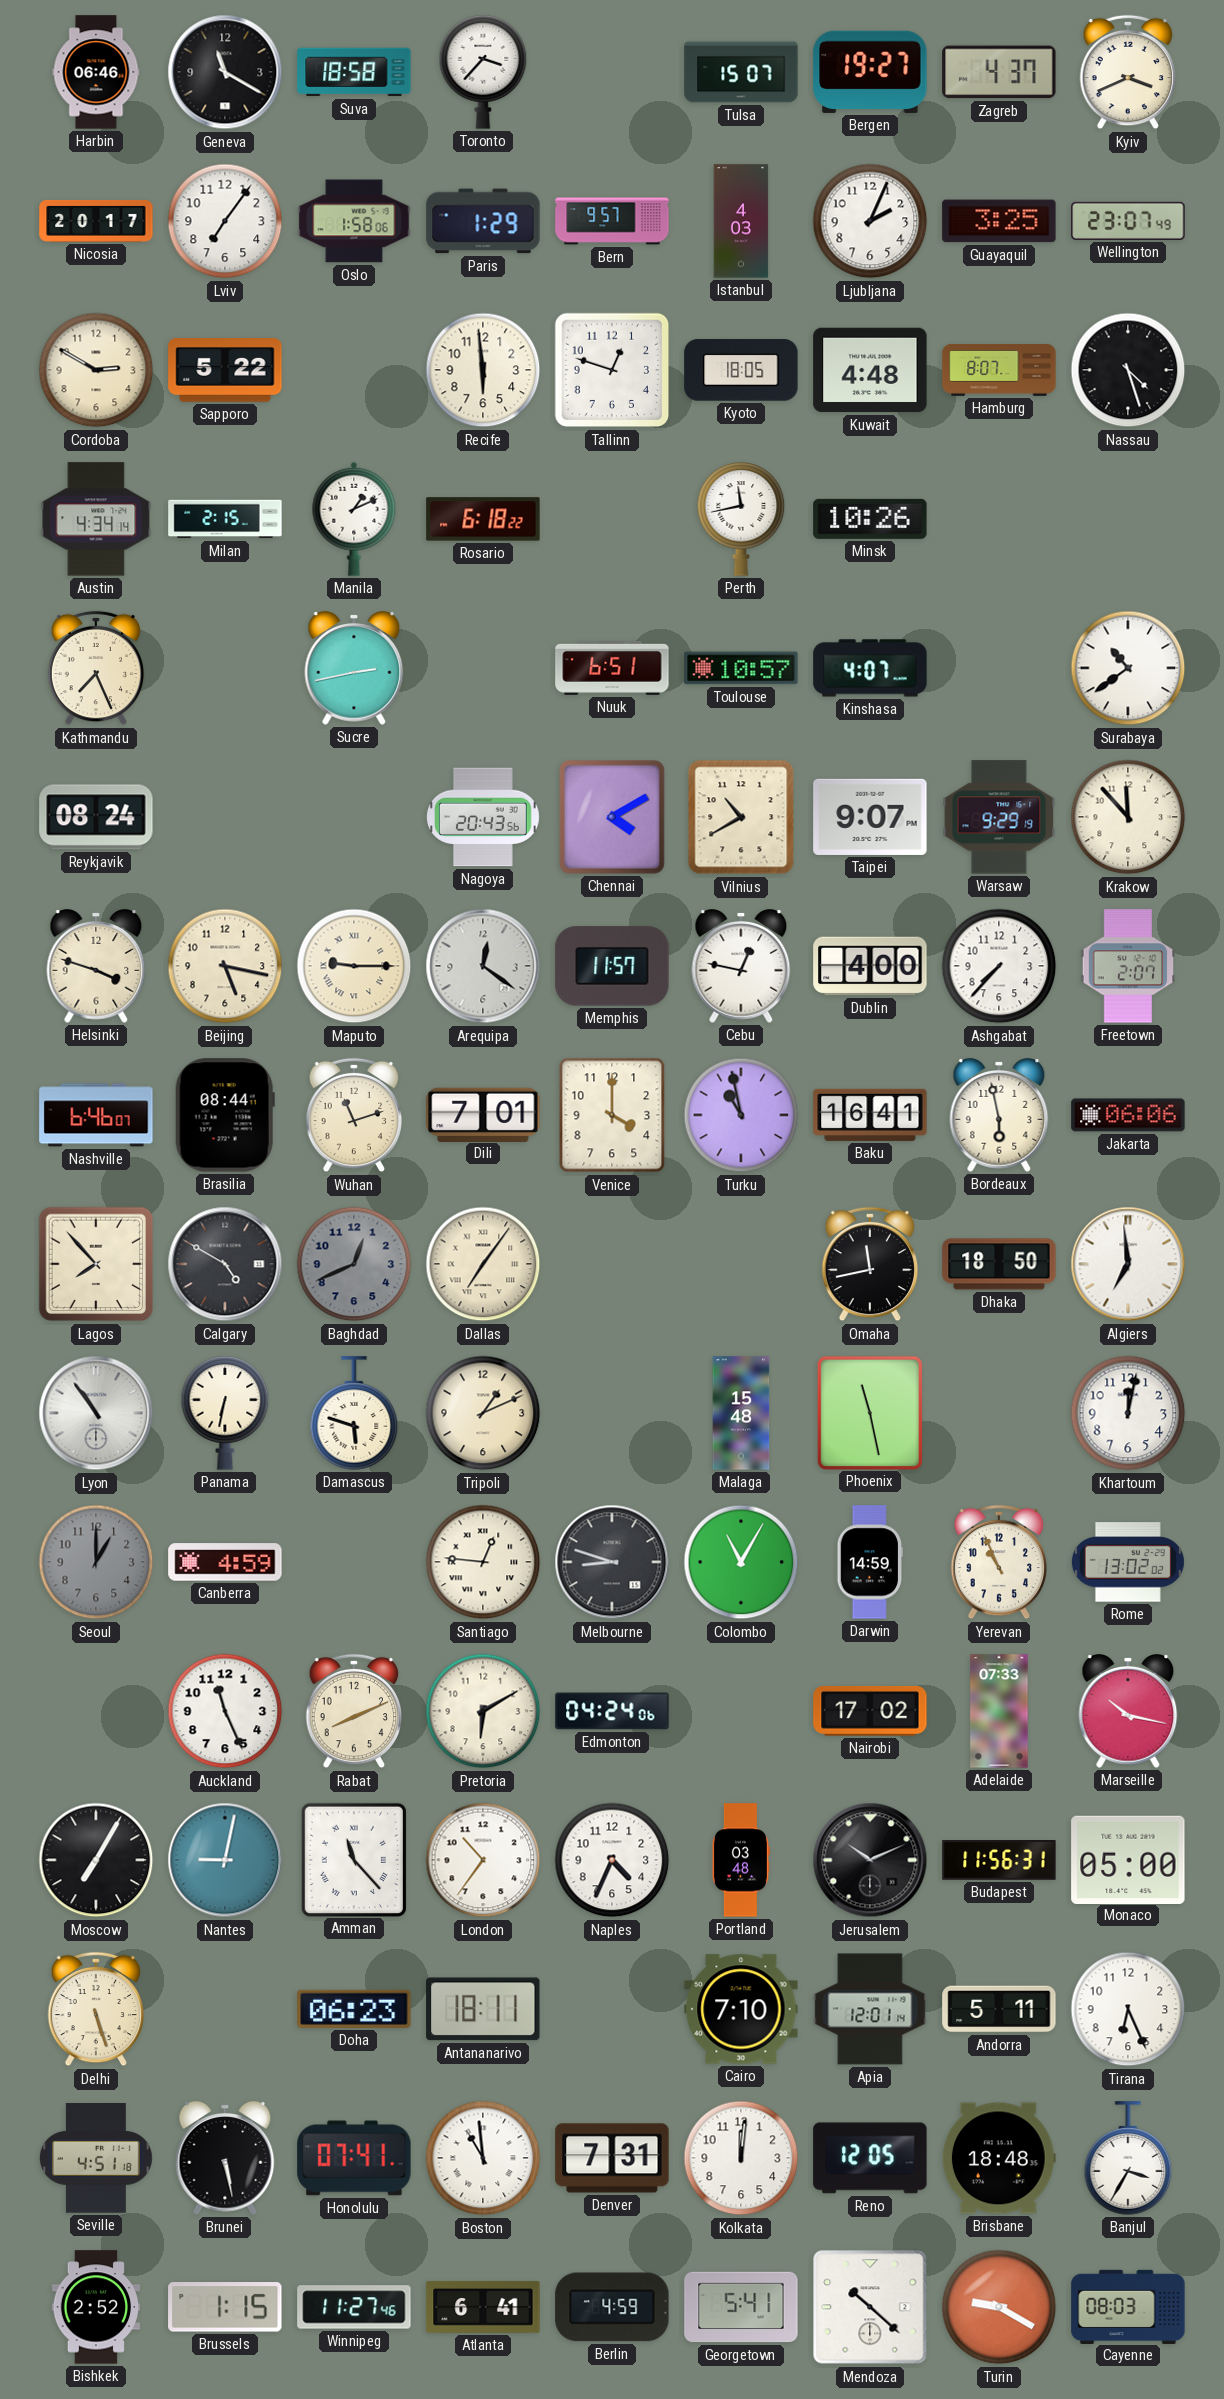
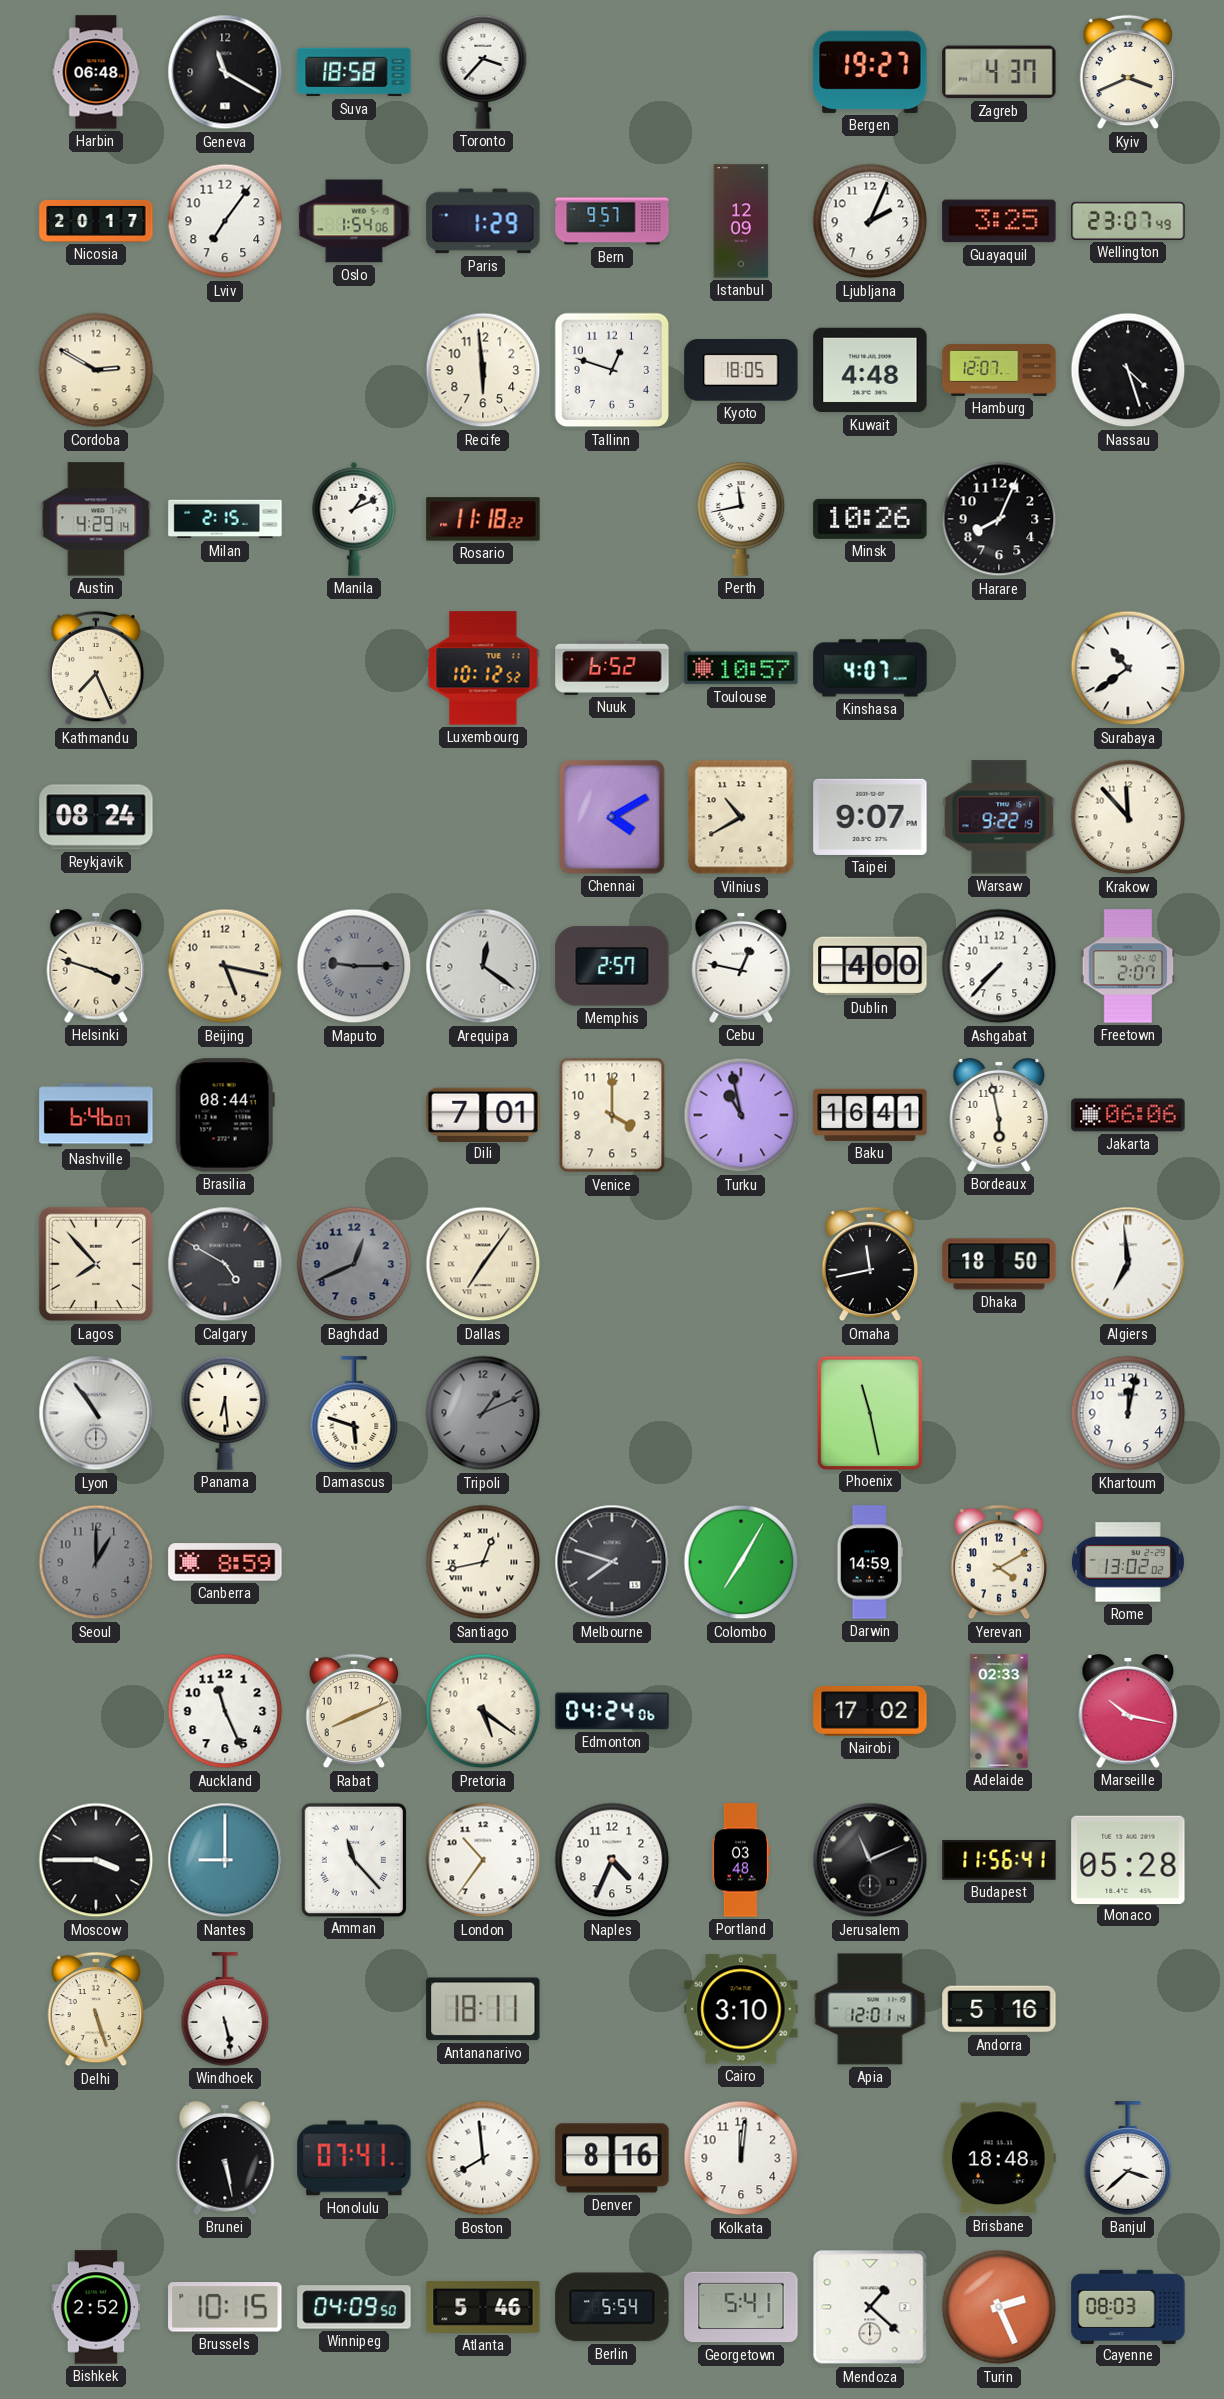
Harbin: 06:46 -> 06:48 (96, 72)
Tulsa: 15:07 -> none (741, 72)
Oslo: 1:58 -> 1:54 (354, 221)
Istanbul: 4:03 -> 12:09 (741, 221)
Sapporo: 5:22 -> none (225, 370)
Hamburg: 8:07 -> 12:07 (999, 370)
Austin: 4:34 -> 4:29 (96, 519)
Rosario: 6:18 -> 11:18 (483, 519)
Harare: none -> 8:04 (999, 519)
Sucre: 2:43 -> none (354, 669)
Luxembourg: none -> 10:12 (483, 668)
Nuuk: 6:51 -> 6:52 (612, 668)
Nagoya: 20:43 -> none (484, 817)
Warsaw: 9:29 -> 9:22 (999, 817)
Maputo dial: cream -> grey (354, 966)
Memphis: 11:57 -> 2:57 (612, 966)
Wuhan: 11:12 -> none (354, 1115)
Panama: 6:32 -> 6:29 (225, 1413)
Tripoli dial: cream -> grey (483, 1413)
Malaga: 15:48 -> none (741, 1413)
Canberra: 4:59 -> 8:59 (225, 1562)
Santiago: 12:46 -> 12:43 (483, 1562)
Melbourne: 8:48 -> 7:48 (612, 1562)
Colombo: 11:05 -> 7:05 (741, 1562)
Yerevan: 10:56 -> 4:10 (999, 1562)
Pretoria: 6:10 -> 5:21 (483, 1711)
Adelaide: 07:33 -> 02:33 (999, 1711)
Moscow: 7:05 -> 3:45 (96, 1860)
Nantes: 9:02 -> 9:00 (225, 1860)
Jerusalem: 10:11 -> 11:11 (870, 1860)
Budapest: 11:56:31 -> 11:56:41 (999, 1861)
Monaco: 05:00 -> 05:28 (1128, 1859)
Windhoek: none -> 5:28 (225, 2009)
Doha: 06:23 -> none (354, 2009)
Cairo: 7:10 -> 3:10 (741, 2009)
Andorra: 5:11 -> 5:16 (999, 2009)
Tirana: 6:26 -> none (1128, 2009)
Seville: 4:51 -> none (96, 2158)
Boston: 10:59 -> 7:59 (483, 2158)
Denver: 7:31 -> 8:16 (612, 2158)
Reno: 12:05 -> none (870, 2158)
Banjul: 3:35 -> 3:38 (1128, 2158)
Brussels: 1:15 -> 10:15 (225, 2307)
Winnipeg: 11:27 -> 04:09 (354, 2307)
Atlanta: 6:41 -> 5:46 (483, 2307)
Berlin: 4:59 -> 5:54 (612, 2307)
Mendoza: 10:22 -> 1:22 (870, 2307)
Turin: 9:20 -> 2:26 (999, 2307)
